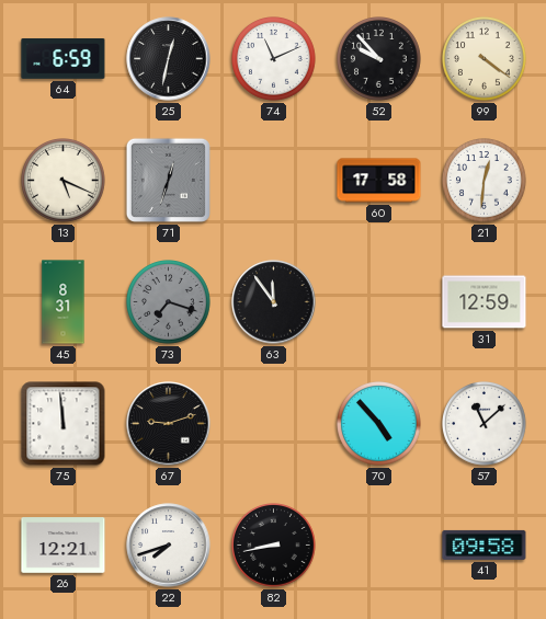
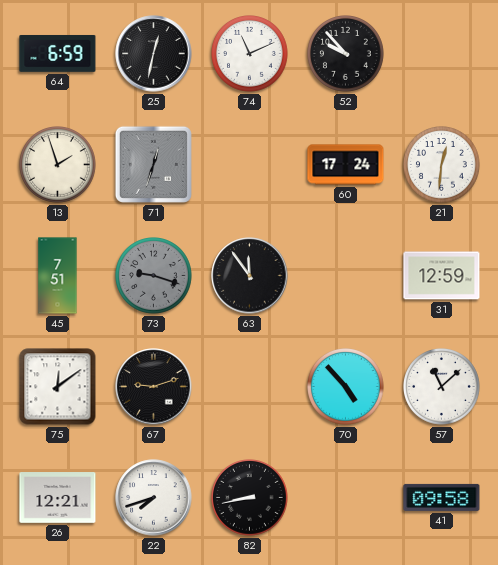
99: 4:21 -> none (485, 59)
13: 5:19 -> 1:57 (58, 165)
60: 17:58 -> 17:24 (346, 165)
45: 8:31 -> 7:51 (58, 276)
73: 7:18 -> 9:18 (154, 276)
75: 11:59 -> 12:09 (58, 387)
